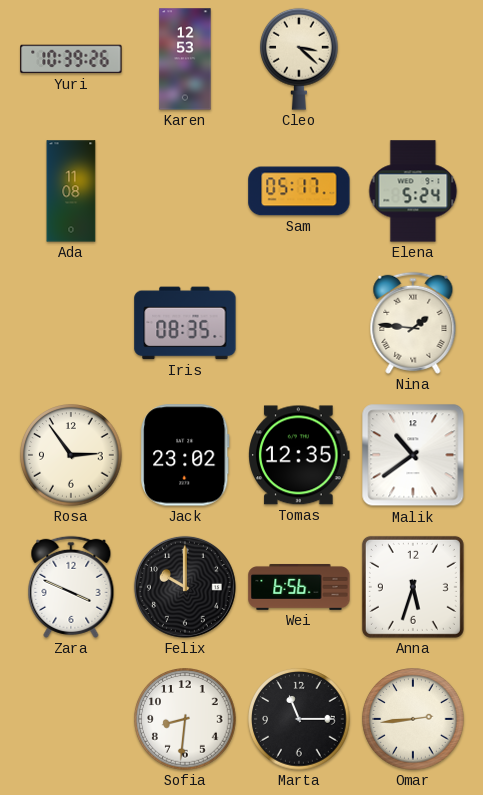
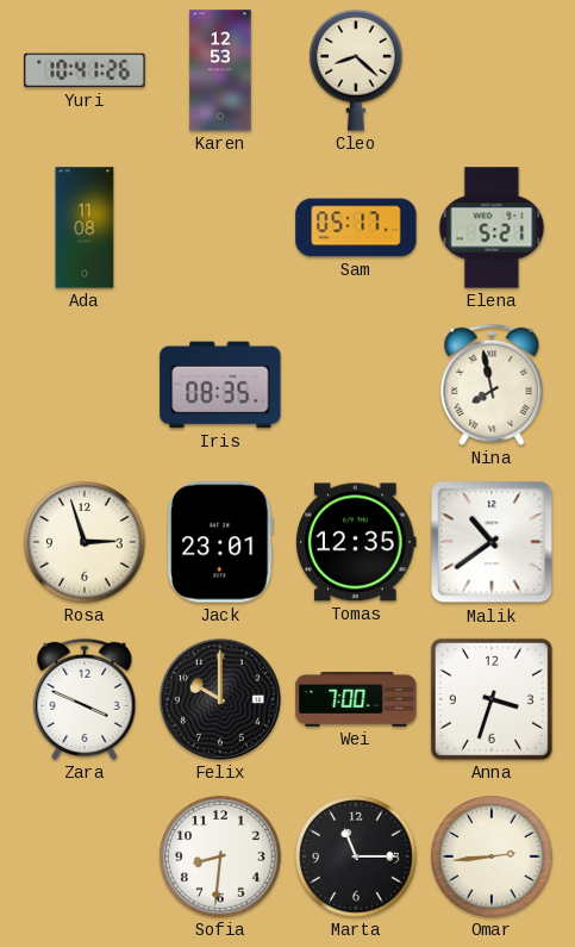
Yuri: 10:39 -> 10:41 (85, 70)
Cleo: 3:22 -> 8:22 (357, 70)
Elena: 5:24 -> 5:21 (492, 228)
Nina: 1:46 -> 7:58 (492, 385)
Rosa: 2:54 -> 2:57 (85, 542)
Jack: 23:02 -> 23:01 (220, 542)
Wei: 6:56 -> 7:00 (356, 699)
Anna: 5:33 -> 3:33 (492, 699)
